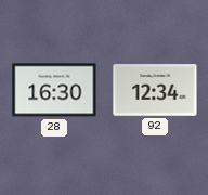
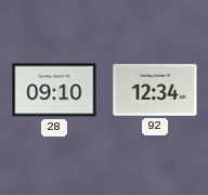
28: 16:30 -> 09:10 (54, 90)
